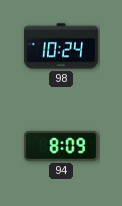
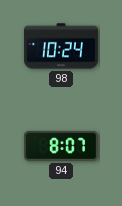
94: 8:09 -> 8:07 (61, 146)
